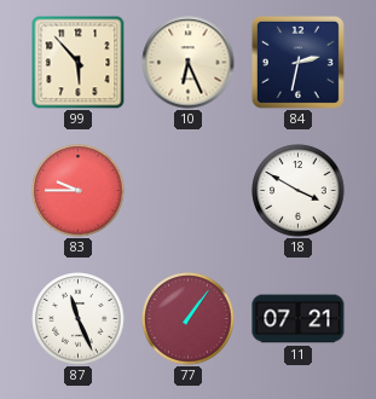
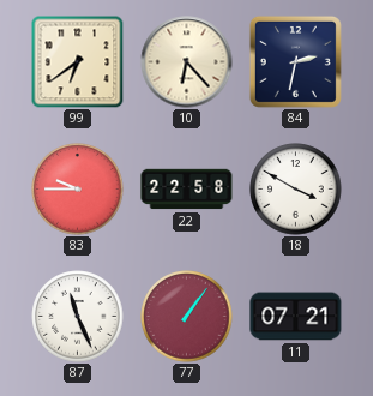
99: 5:53 -> 6:39 (77, 61)
10: 6:26 -> 6:23 (187, 62)
22: none -> 22:58 (187, 190)
